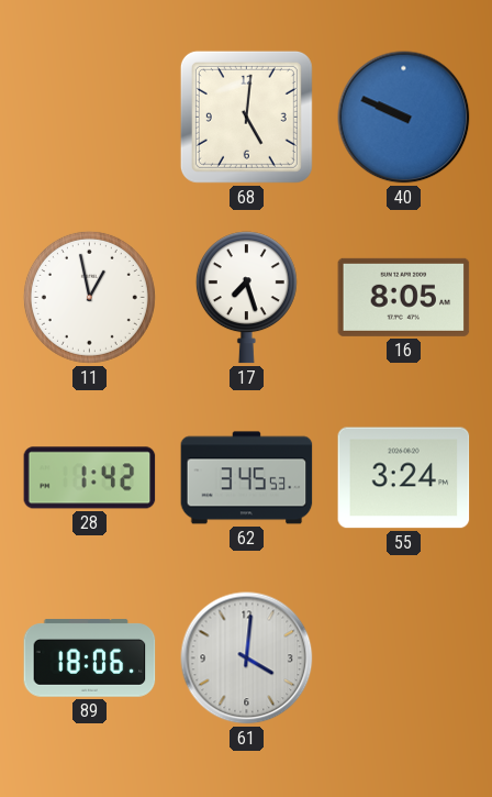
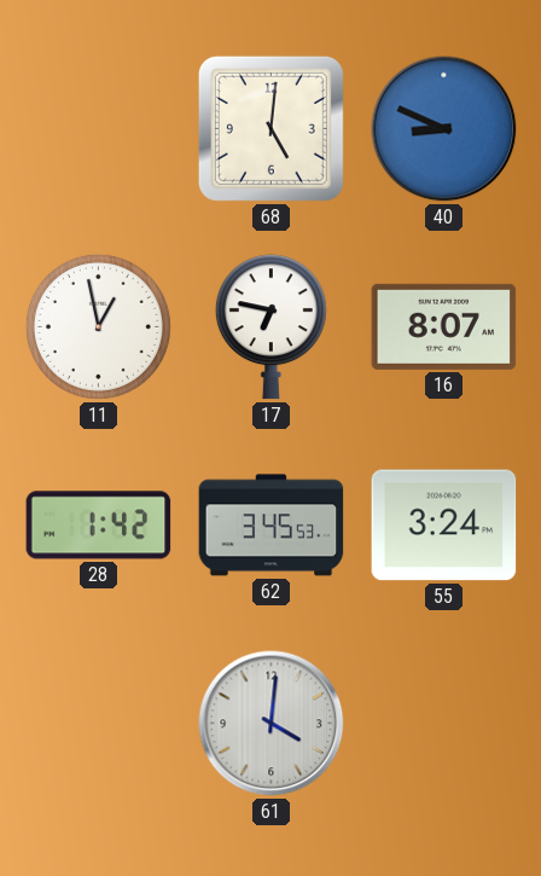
40: 9:49 -> 8:49 (444, 129)
17: 7:27 -> 6:47 (270, 327)
16: 8:05 -> 8:07 (444, 326)
89: 18:06 -> none (90, 658)
